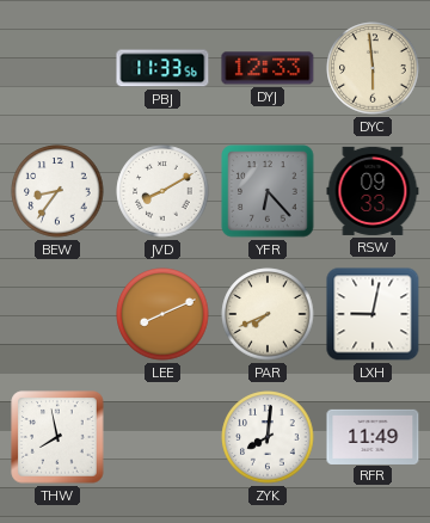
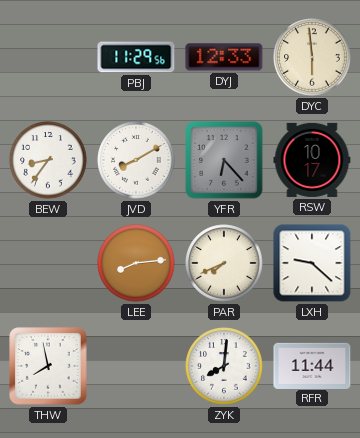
PBJ: 11:33 -> 11:29 (136, 57)
RSW: 09:33 -> 10:17 (312, 160)
LEE: 8:11 -> 8:14 (136, 263)
LXH: 9:02 -> 9:22 (312, 263)
RFR: 11:49 -> 11:44 (312, 365)
